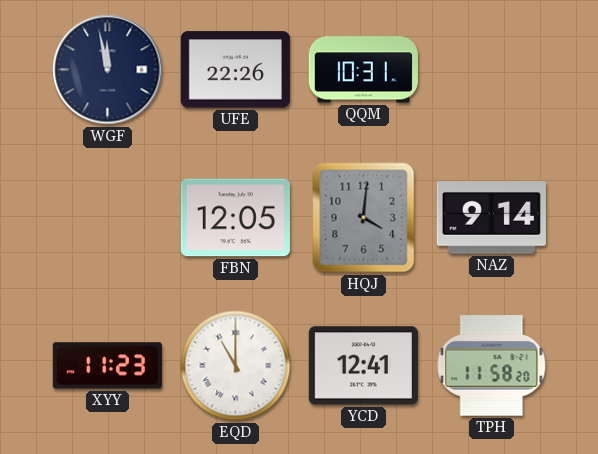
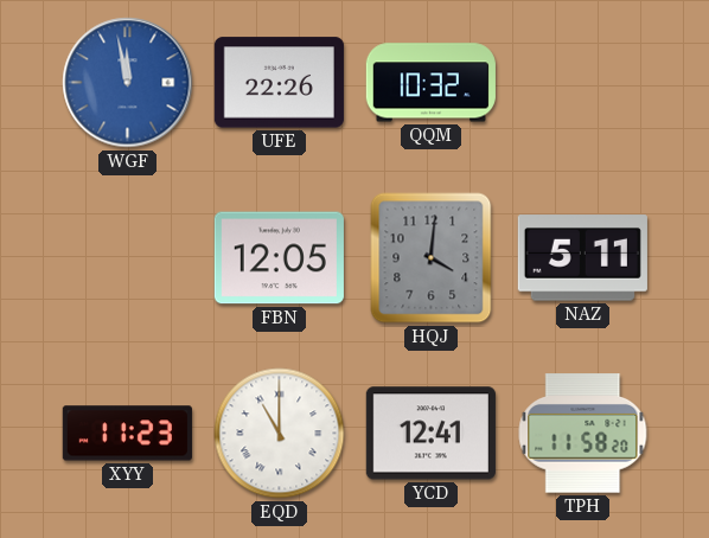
WGF dial: navy -> blue (128, 83)
QQM: 10:31 -> 10:32 (430, 83)
NAZ: 9:14 -> 5:11 (582, 258)
